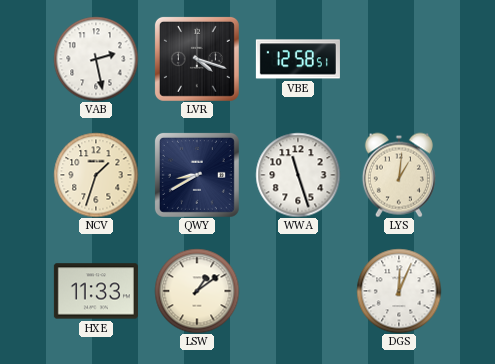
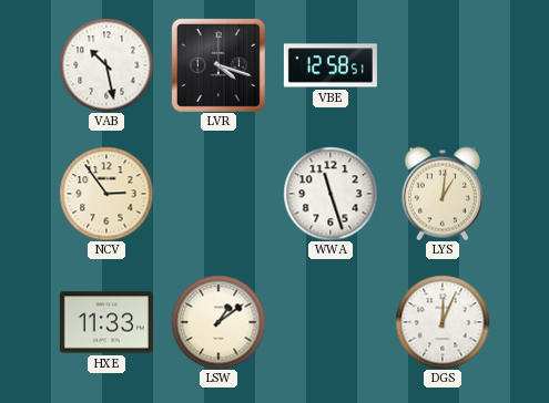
VAB: 2:28 -> 10:28 (106, 65)
NCV: 1:33 -> 2:54 (106, 194)
QWY: 8:40 -> none (197, 175)
